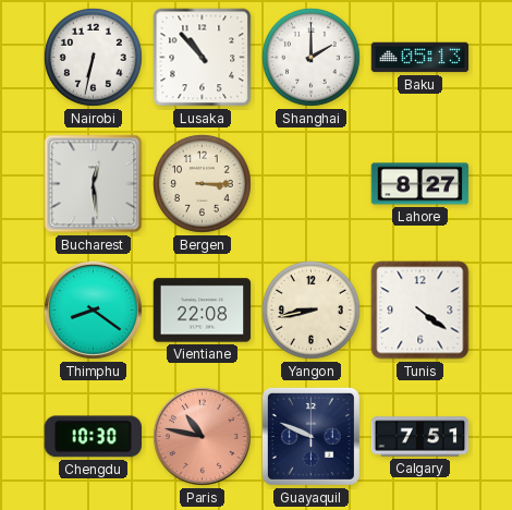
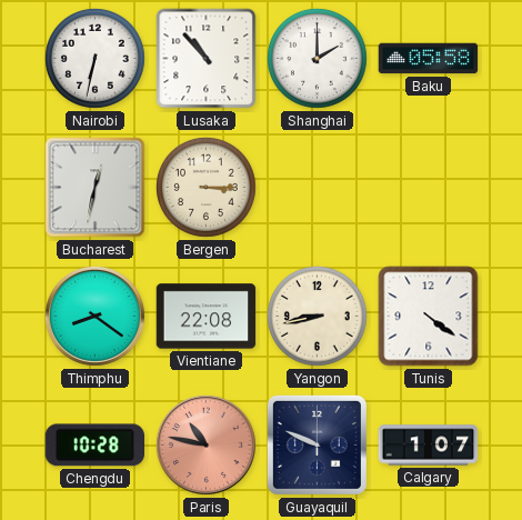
Baku: 05:13 -> 05:58 (429, 59)
Bucharest: 12:29 -> 12:32 (96, 188)
Lahore: 8:27 -> none (420, 184)
Chengdu: 10:30 -> 10:28 (94, 446)
Calgary: 7:51 -> 1:07 (429, 446)
